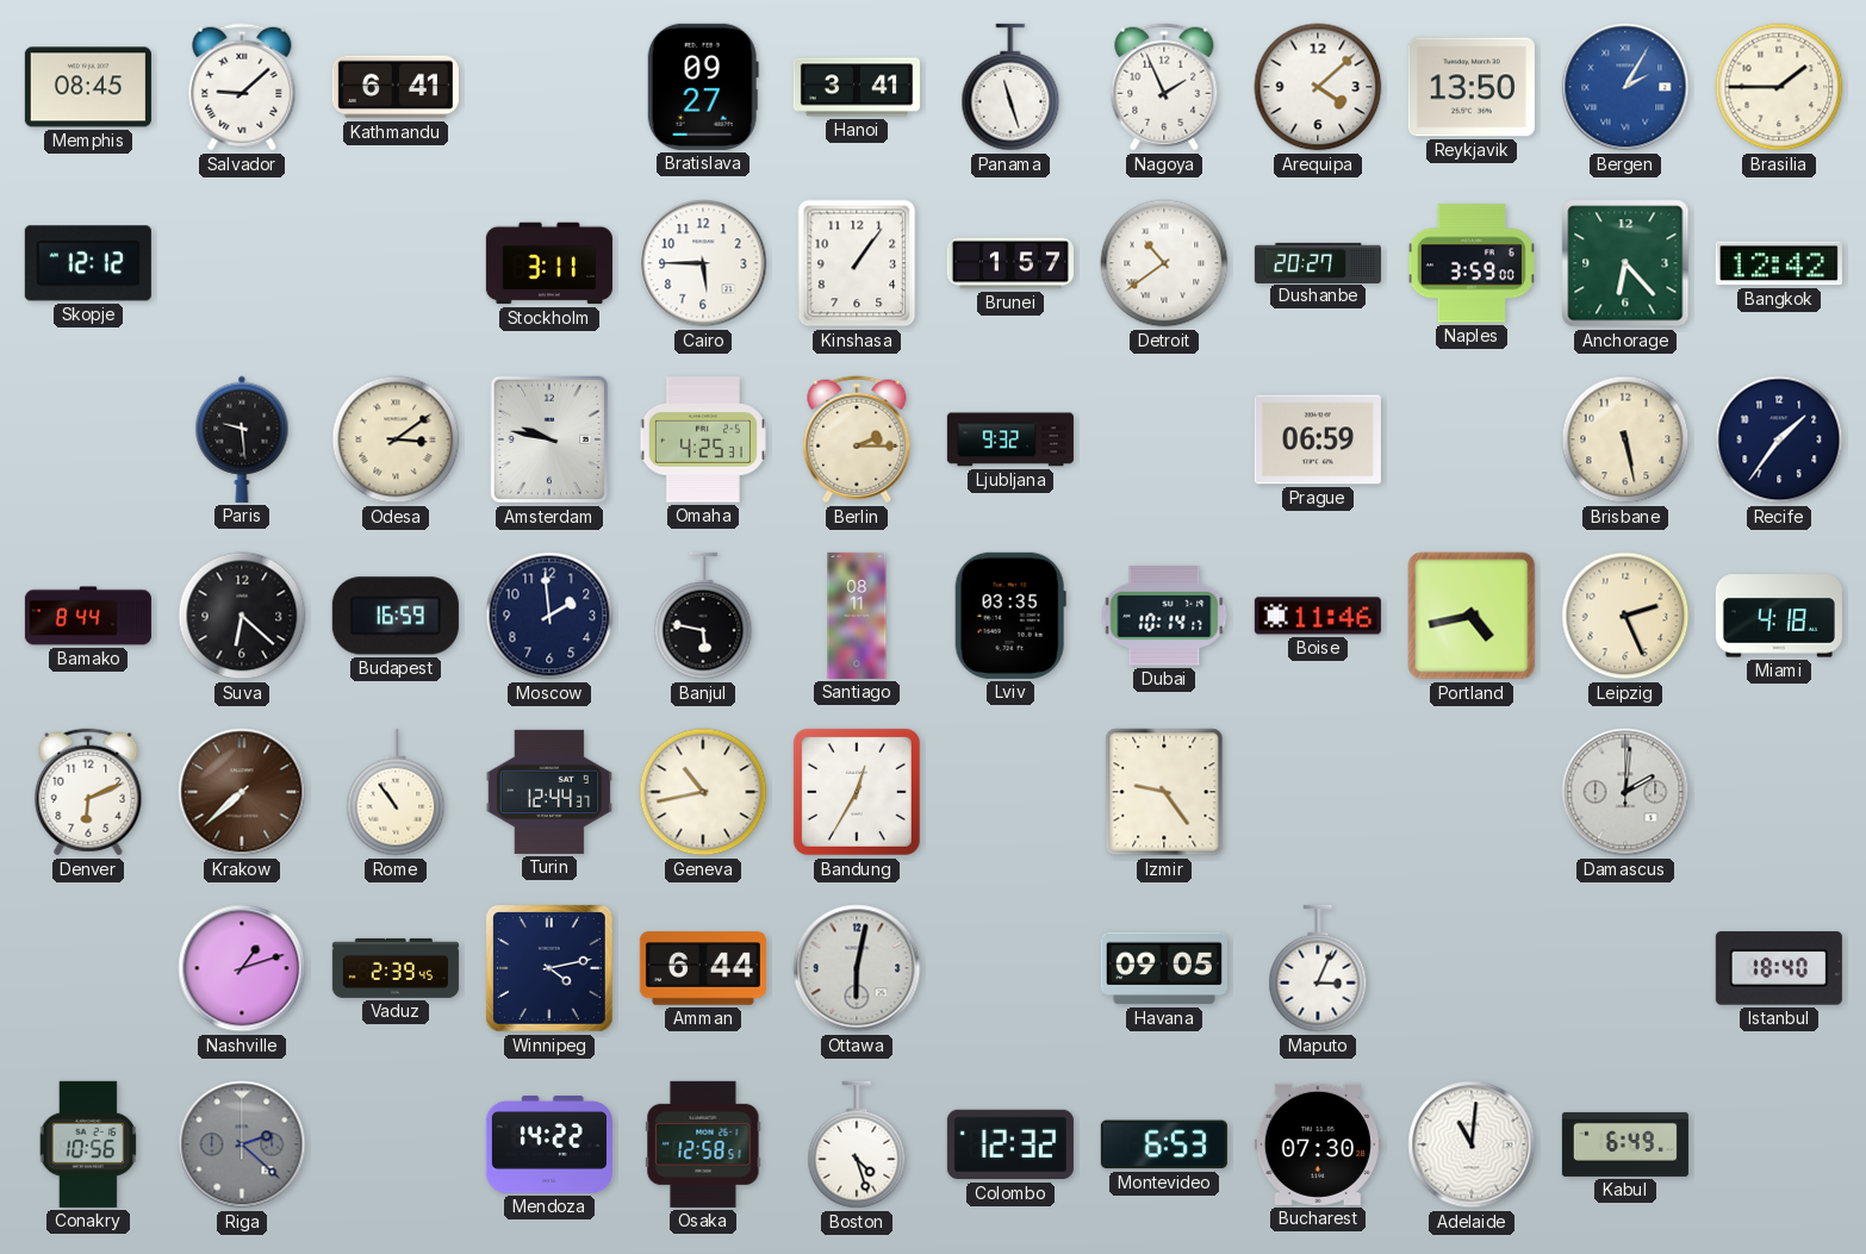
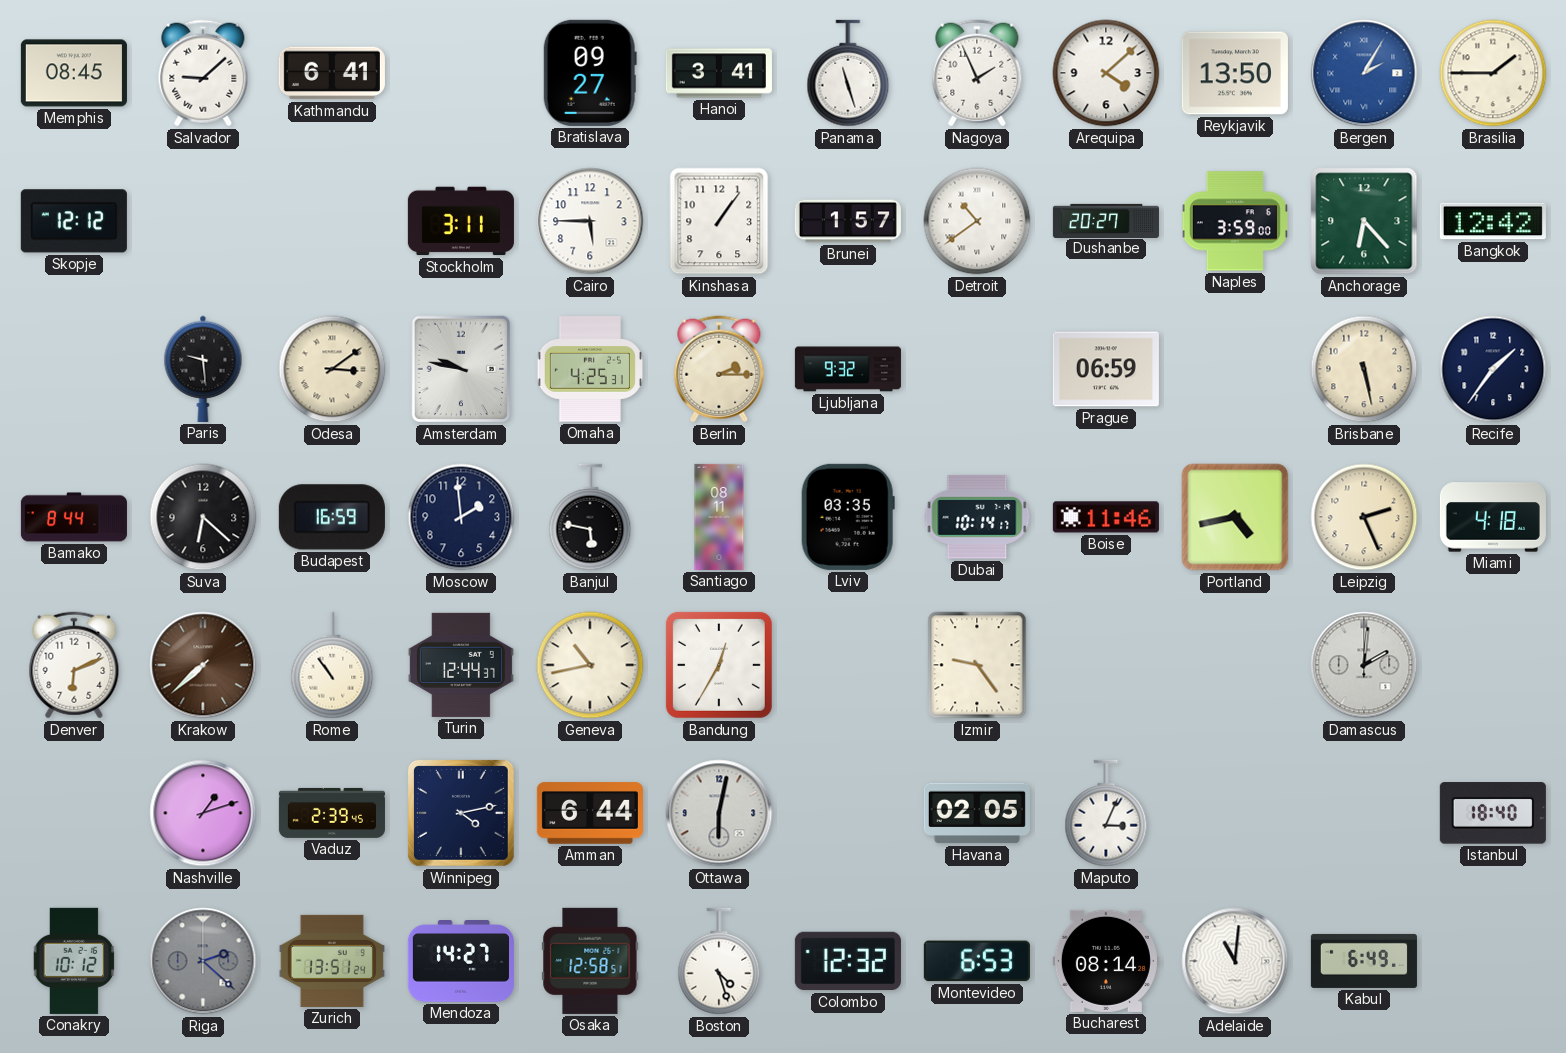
Havana: 09:05 -> 02:05 (977, 813)
Conakry: 10:56 -> 10:12 (74, 961)
Zurich: none -> 13:51 (332, 961)
Mendoza: 14:22 -> 14:27 (461, 962)
Bucharest: 07:30 -> 08:14 (1106, 961)
